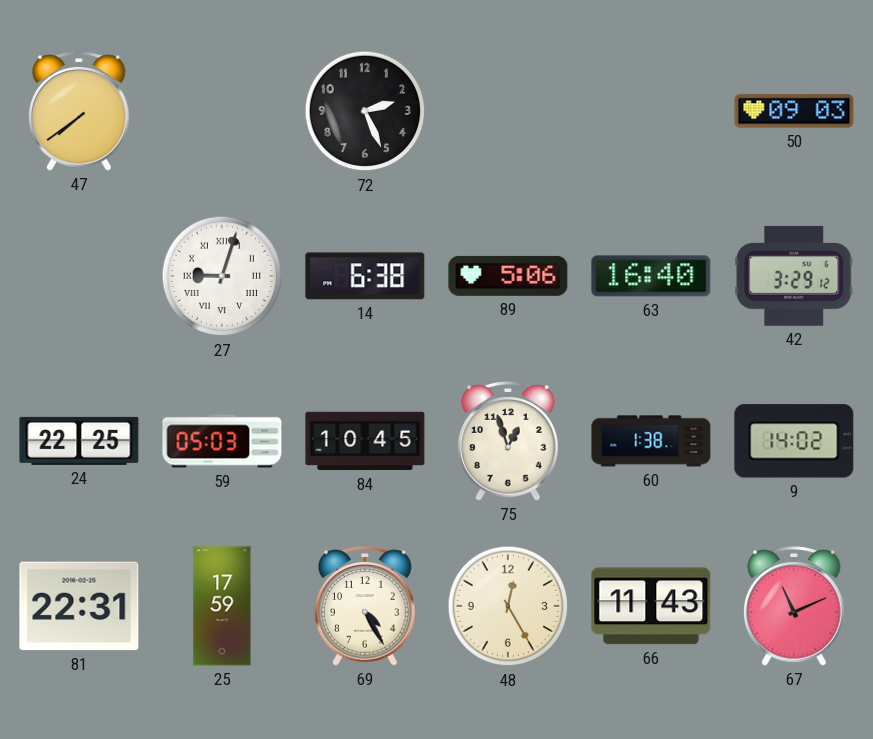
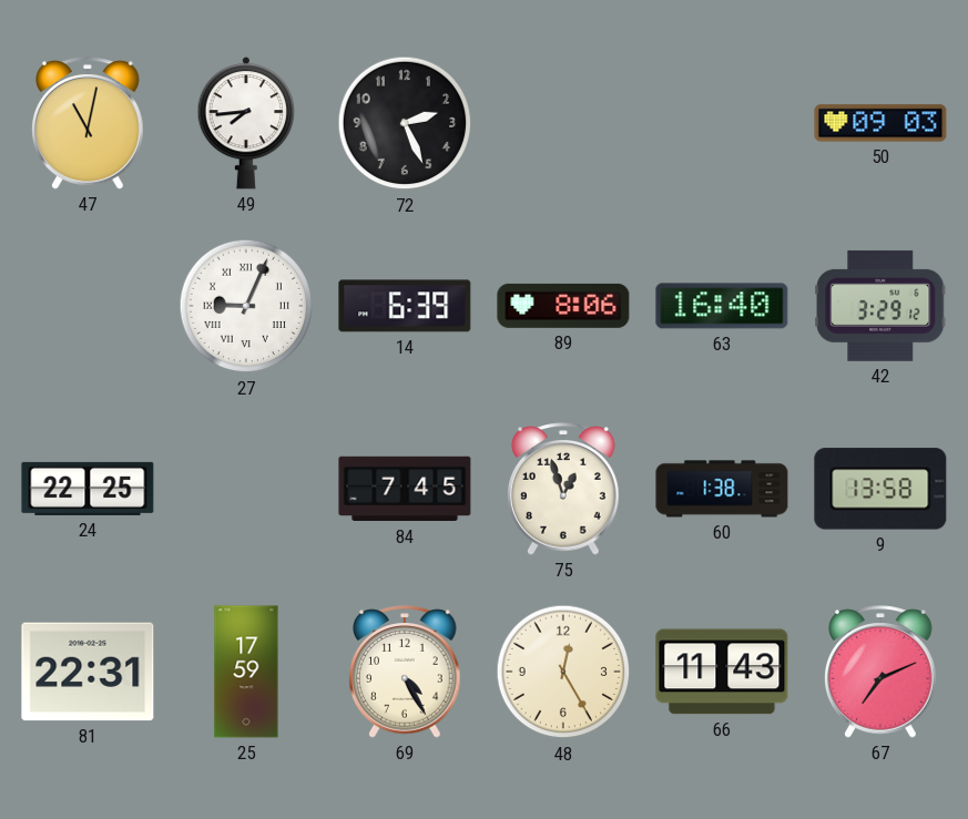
47: 7:39 -> 11:02 (88, 123)
49: none -> 7:44 (246, 124)
27: 9:03 -> 9:04 (246, 306)
14: 6:38 -> 6:39 (405, 306)
89: 5:06 -> 8:06 (563, 306)
59: 05:03 -> none (222, 441)
84: 10:45 -> 7:45 (405, 489)
9: 14:02 -> 13:58 (880, 489)
67: 11:11 -> 7:11 (880, 672)
